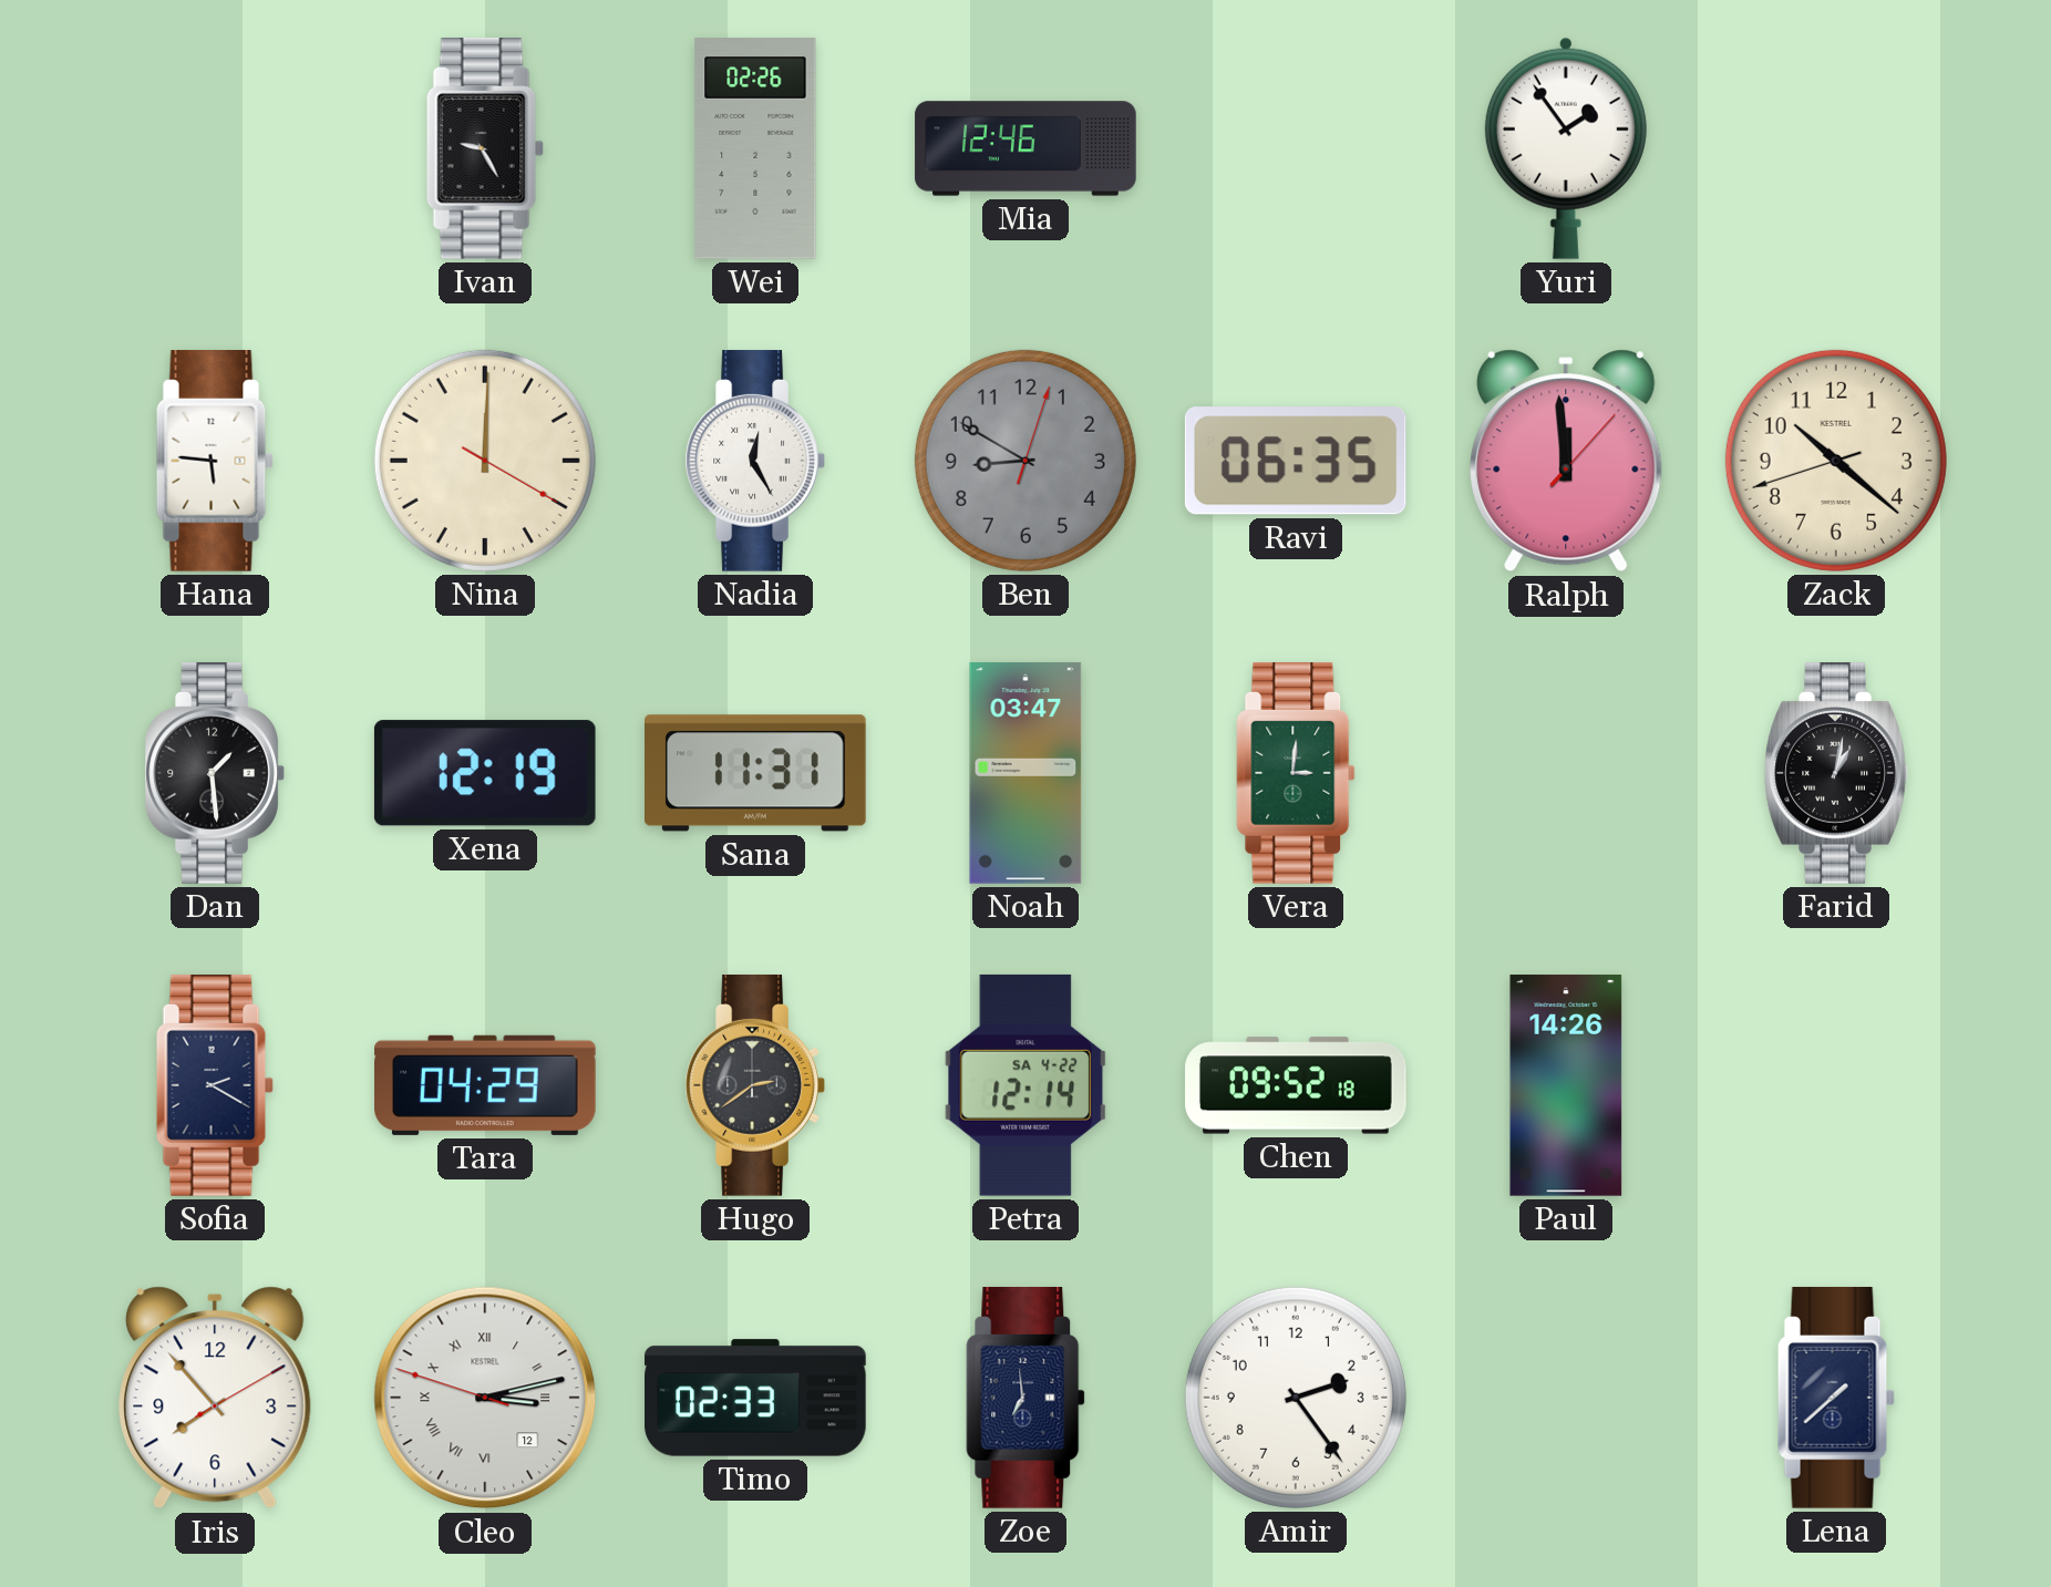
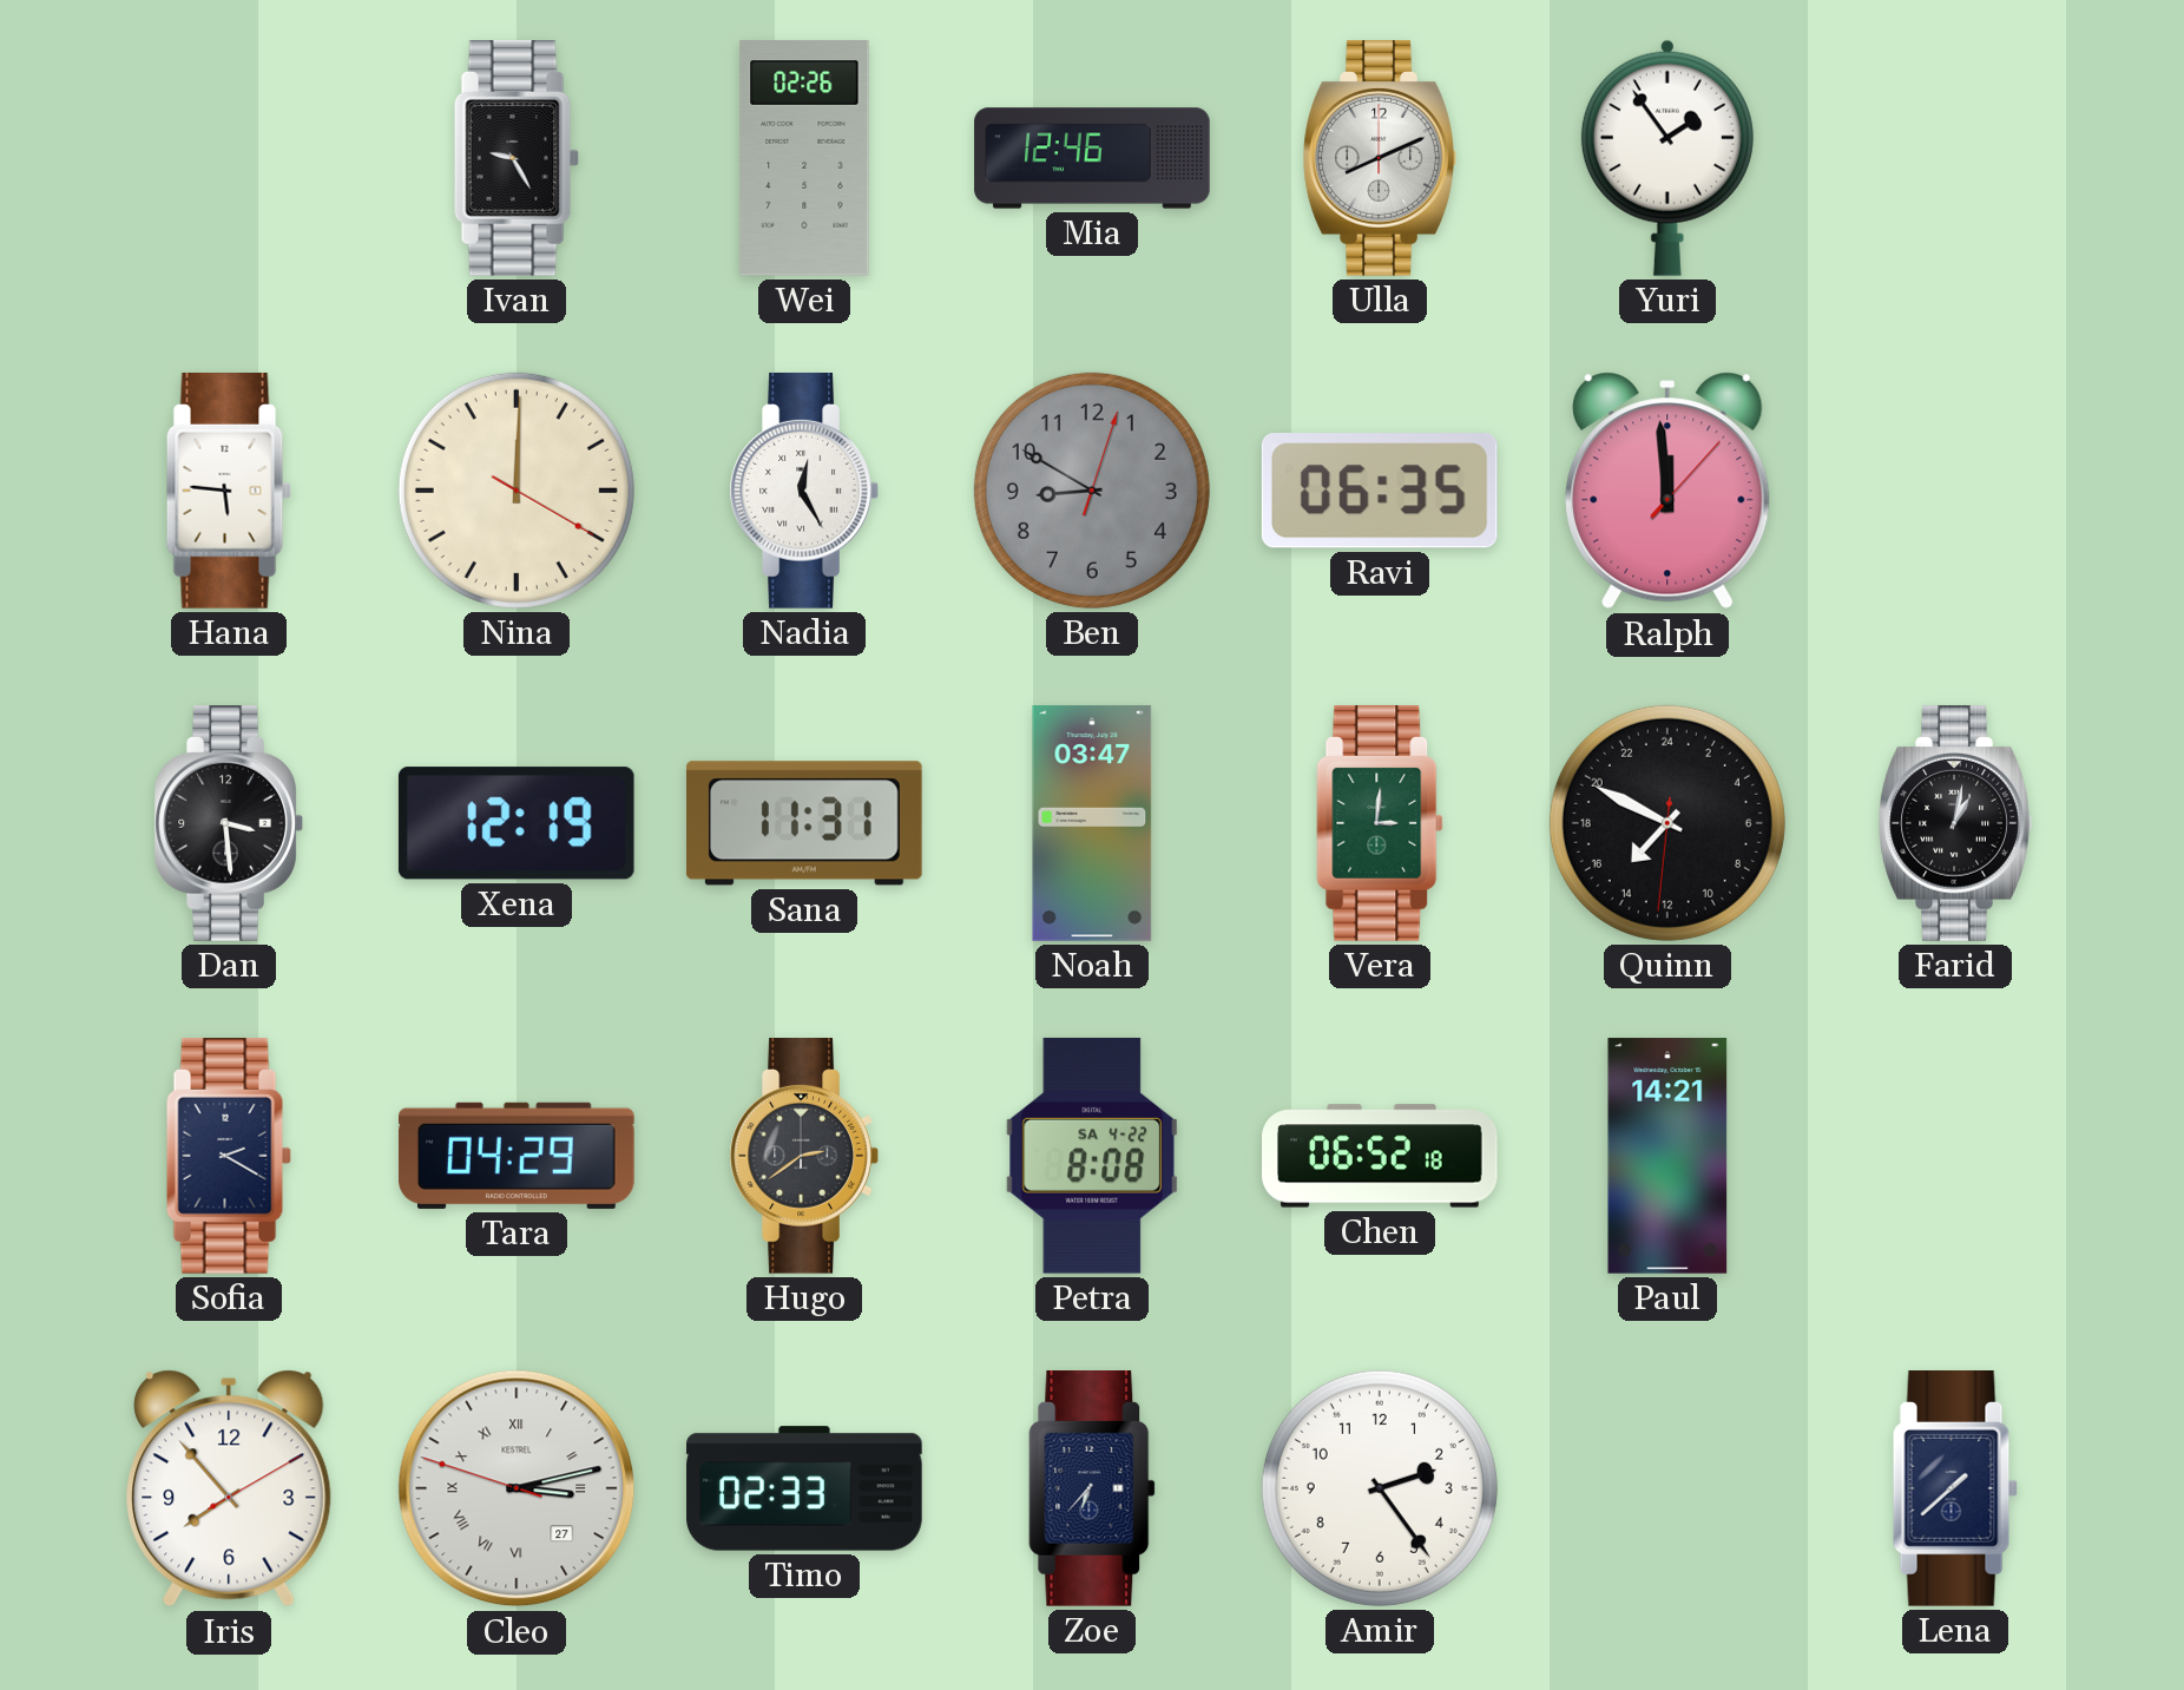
Ulla: none -> 8:11 (1380, 159)
Zack: 10:21 -> none (1836, 461)
Dan: 1:29 -> 3:29 (229, 824)
Quinn: none -> 14:49 (1667, 823)
Petra: 12:14 -> 8:08 (1092, 1156)
Chen: 09:52 -> 06:52 (1380, 1156)
Paul: 14:26 -> 14:21 (1667, 1156)
Cleo date: 12 -> 27 (517, 1488)
Zoe: 6:59 -> 6:37 (1092, 1490)
